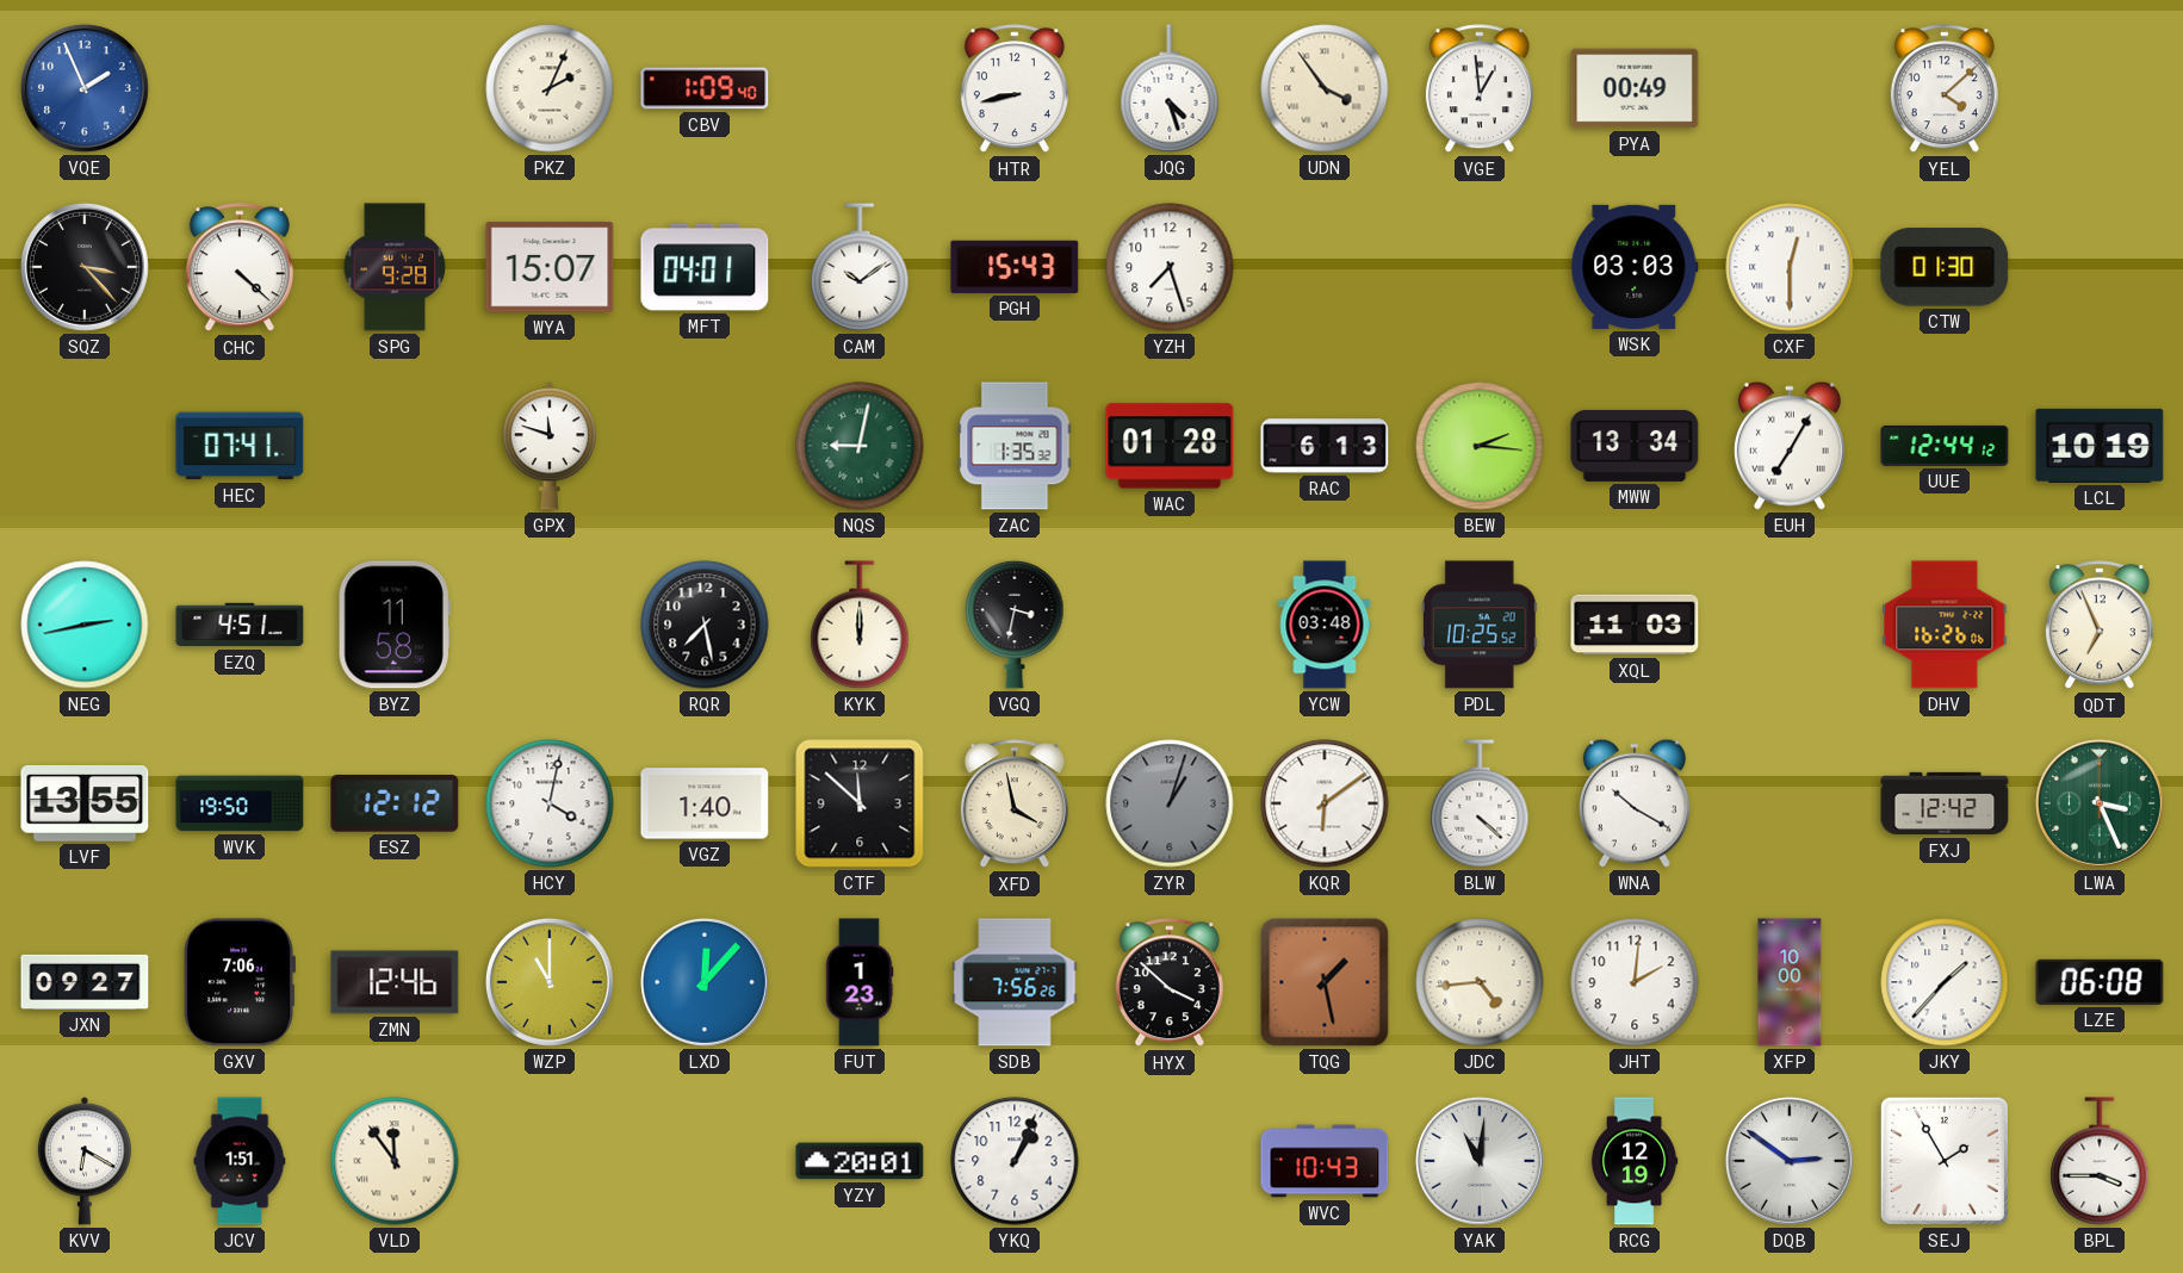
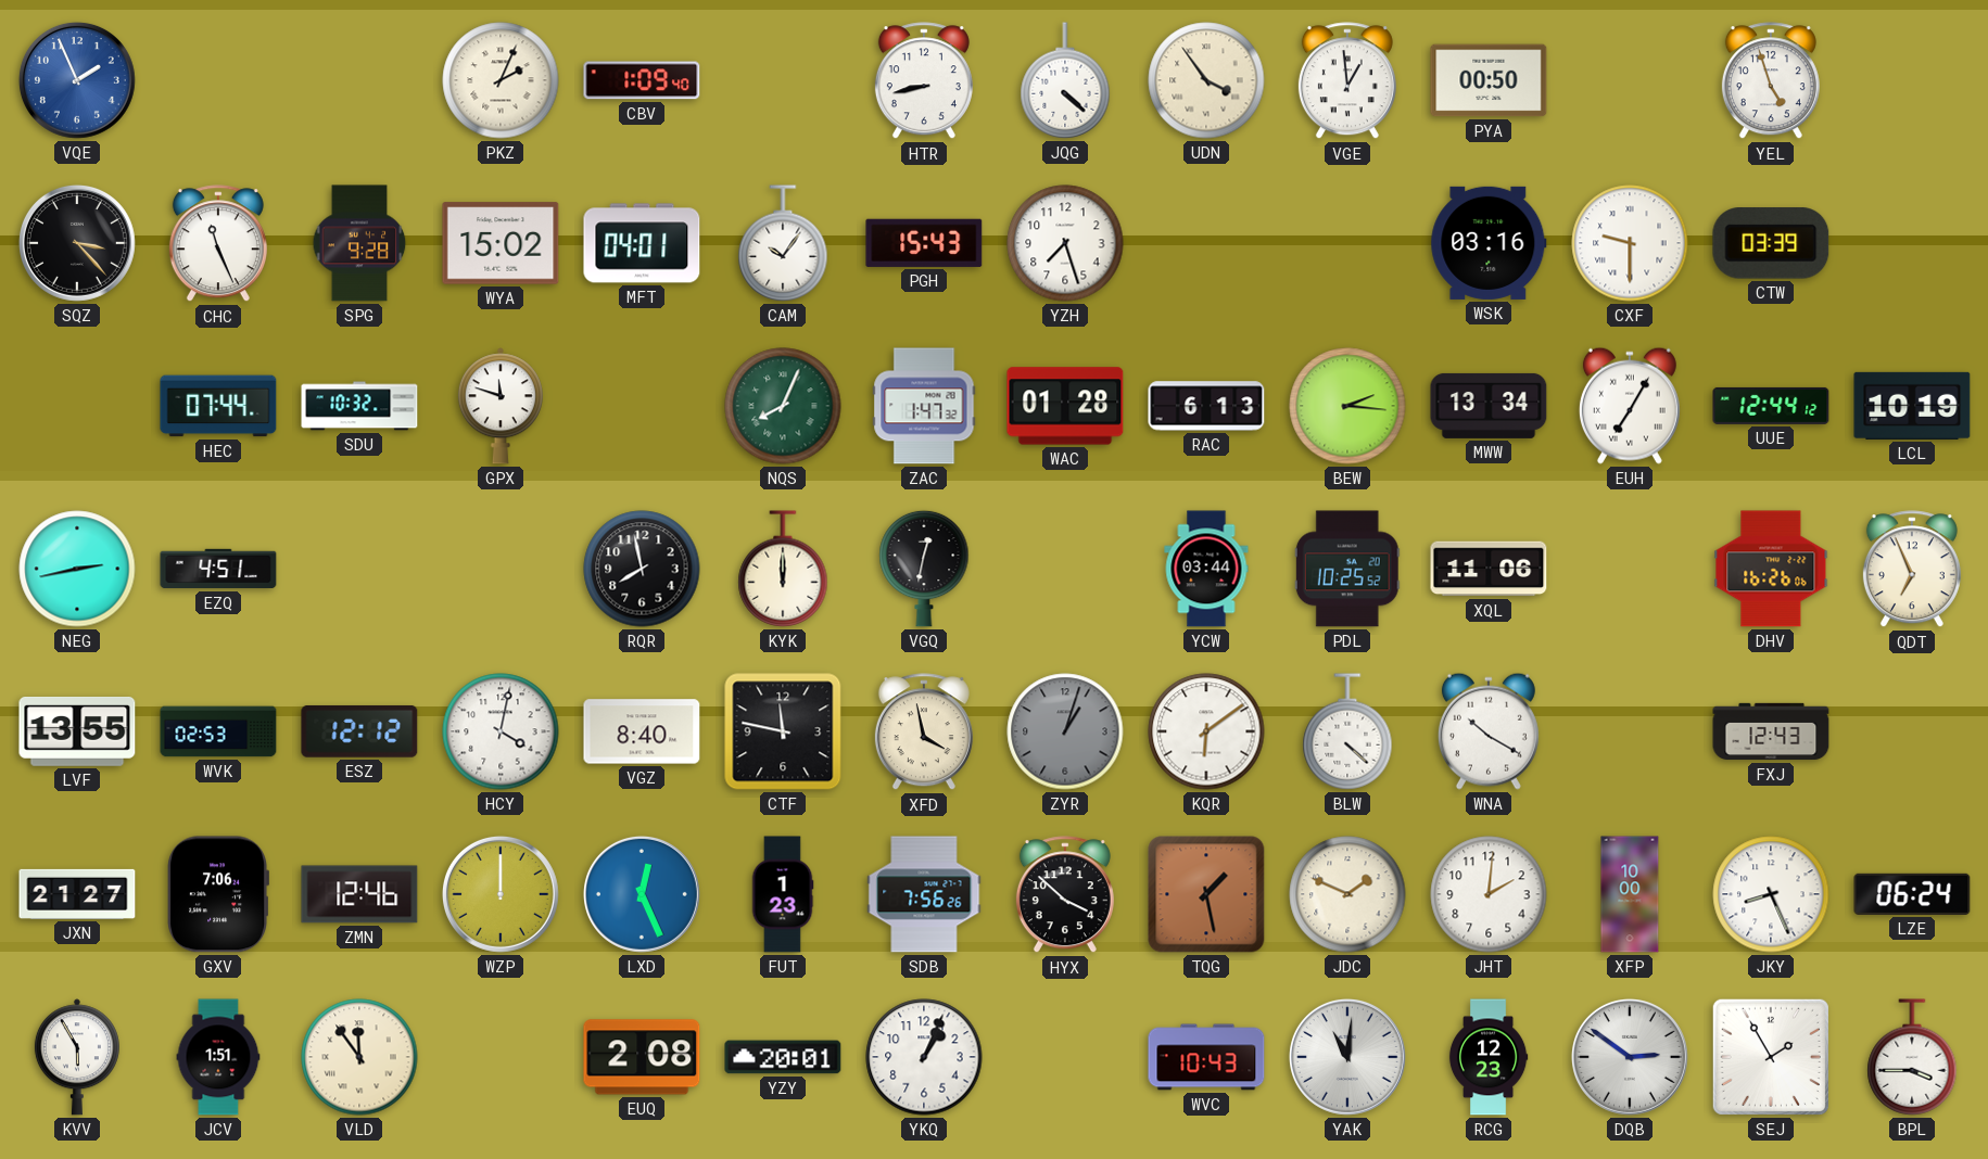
JQG: 4:27 -> 4:22 (1065, 80)
PYA: 00:49 -> 00:50 (1489, 80)
YEL: 4:08 -> 4:57 (1771, 81)
CHC: 4:22 -> 11:26 (218, 244)
WYA: 15:07 -> 15:02 (501, 243)
CAM: 10:09 -> 10:06 (783, 243)
WSK: 03:03 -> 03:16 (1489, 243)
CXF: 12:30 -> 9:30 (1630, 243)
CTW: 01:30 -> 03:39 (1771, 243)
HEC: 07:41 -> 07:44 (218, 406)
SDU: none -> 10:32 (359, 406)
NQS: 9:02 -> 8:04 (783, 406)
ZAC: 1:35 -> 1:47 (924, 406)
BYZ: 11:58 -> none (395, 625)
RQR: 7:28 -> 7:58 (642, 569)
VGQ: 3:32 -> 12:32 (924, 569)
YCW: 03:48 -> 03:44 (1206, 569)
XQL: 11:03 -> 11:06 (1489, 569)
WVK: 19:50 -> 02:53 (218, 731)
VGZ: 1:40 -> 8:40 (642, 731)
CTF: 11:52 -> 11:47 (783, 731)
FXJ: 12:42 -> 12:43 (1771, 731)
LWA: 3:26 -> none (2100, 803)
JXN: 09:27 -> 21:27 (77, 894)
WZP: 11:00 -> 12:00 (501, 894)
LXD: 12:07 -> 12:26 (642, 894)
JDC: 4:44 -> 1:49 (1347, 894)
JKY: 1:37 -> 8:26 (1771, 894)
LZE: 06:08 -> 06:24 (1912, 894)
KVV: 6:20 -> 5:55 (77, 1057)
EUQ: none -> 2:08 (642, 1057)
RCG: 12:19 -> 12:23 (1489, 1057)
